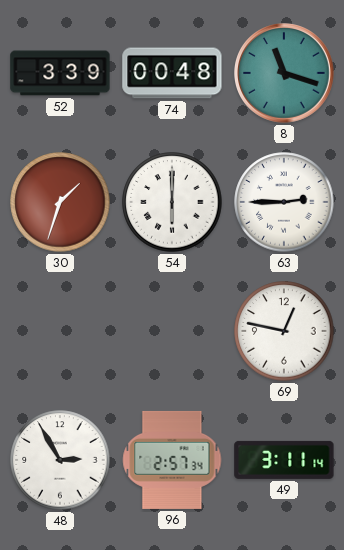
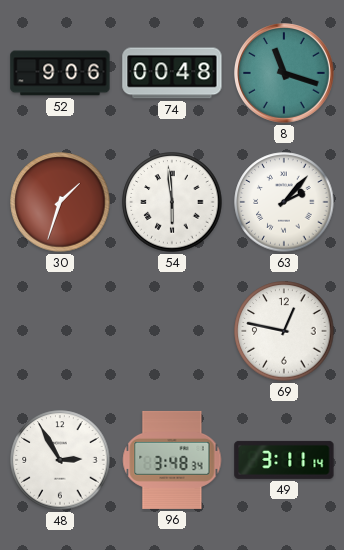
52: 3:39 -> 9:06 (60, 73)
54: 6:00 -> 5:59 (172, 202)
63: 2:45 -> 2:07 (284, 202)
96: 2:57 -> 3:48 (172, 460)
